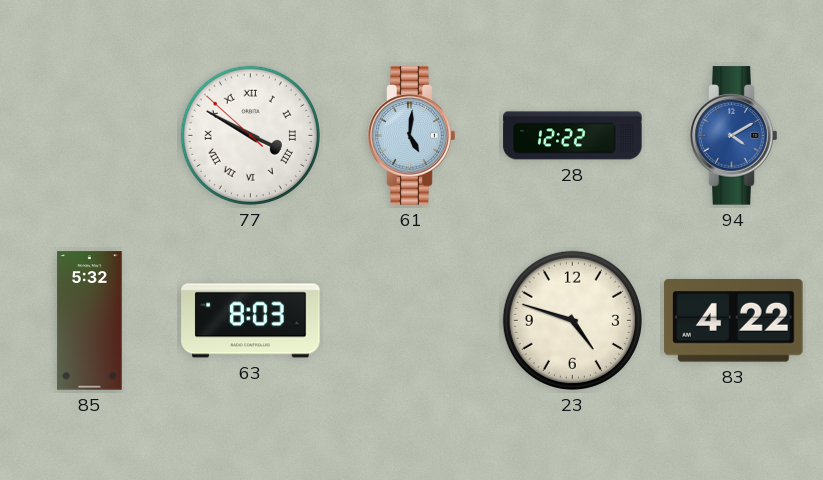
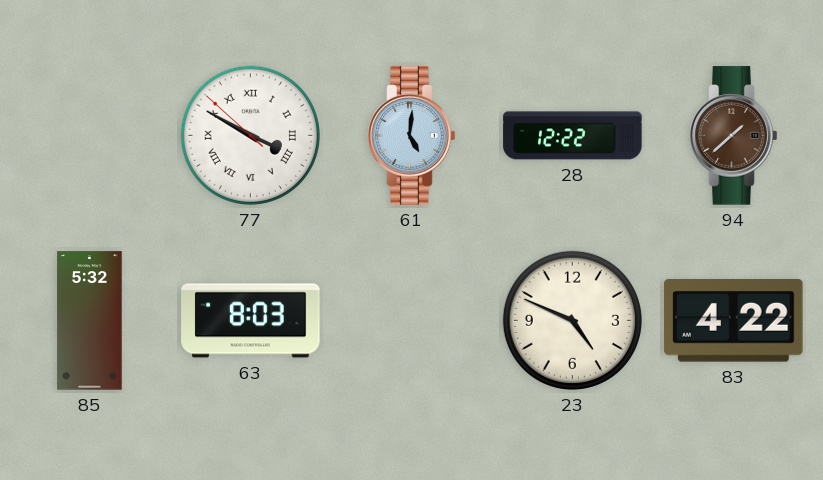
94: 4:10 -> 1:38 (734, 136)
94 dial: blue -> brown (734, 136)
23: 4:48 -> 4:49 (572, 320)
